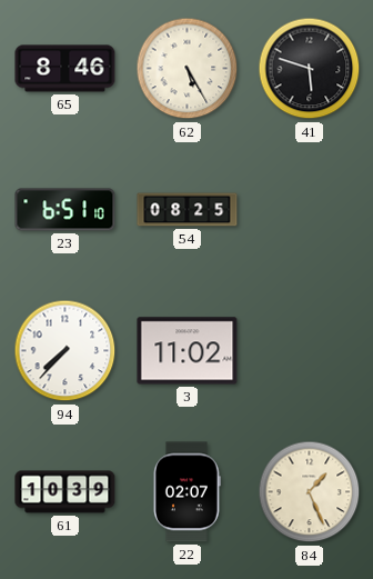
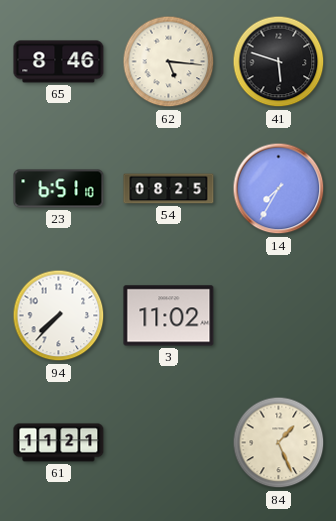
62: 5:25 -> 5:16 (169, 62)
14: none -> 7:35 (279, 189)
61: 10:39 -> 11:21 (59, 443)
22: 02:07 -> none (186, 492)
